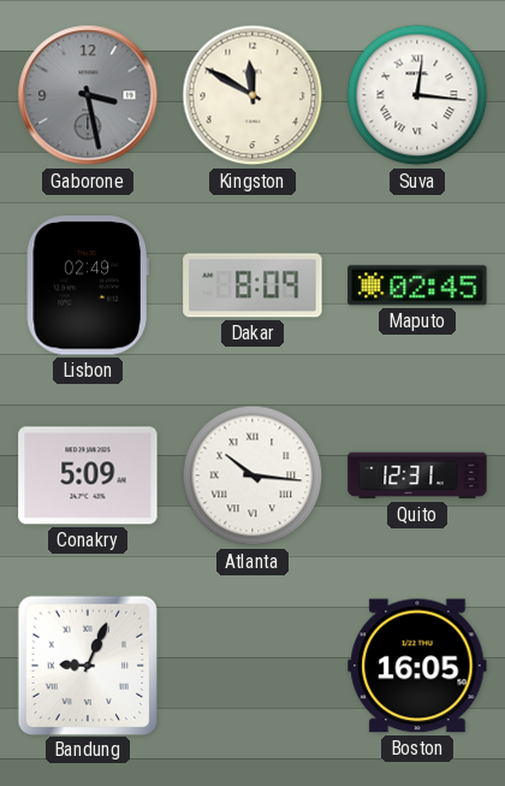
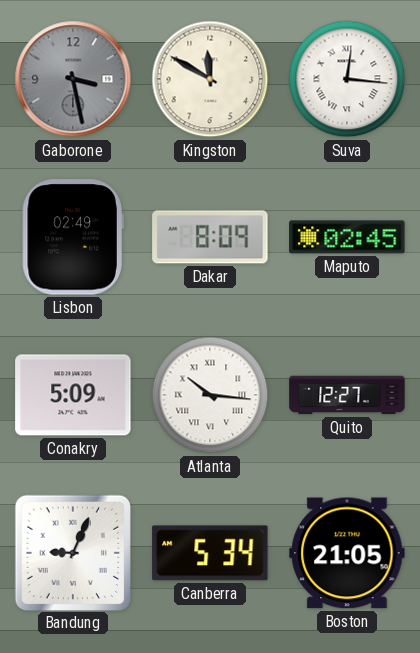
Quito: 12:31 -> 12:27 (347, 395)
Canberra: none -> 5:34 (210, 553)
Boston: 16:05 -> 21:05 (347, 553)
